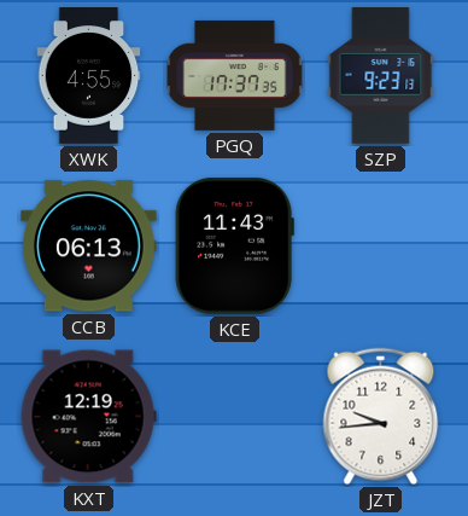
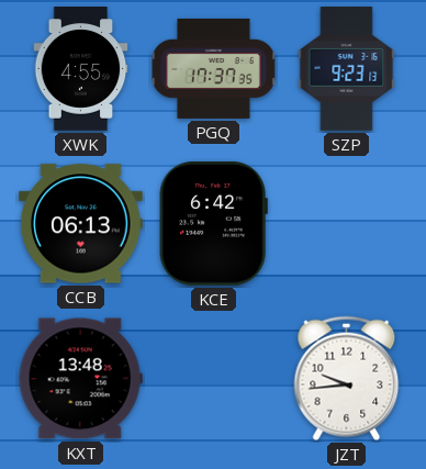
KCE: 11:43 -> 6:42 (213, 223)
KXT: 12:19 -> 13:48 (80, 379)
